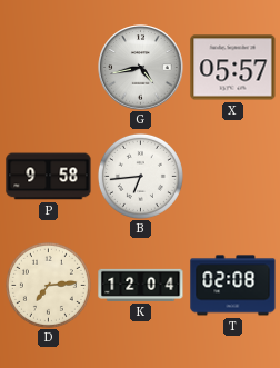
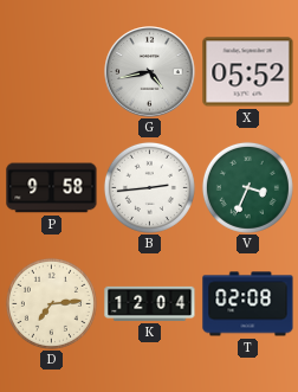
X: 05:57 -> 05:52 (248, 72)
B: 6:44 -> 2:44 (149, 187)
V: none -> 3:34 (247, 187)
